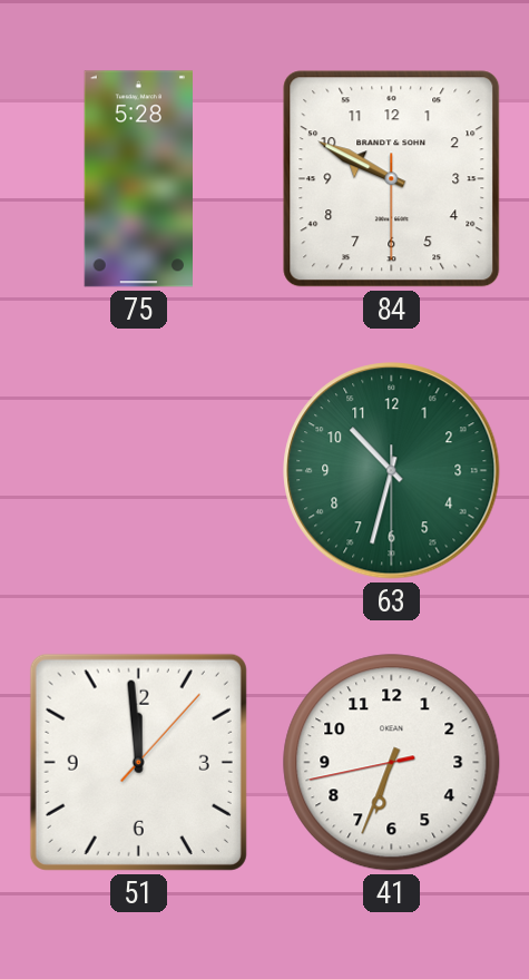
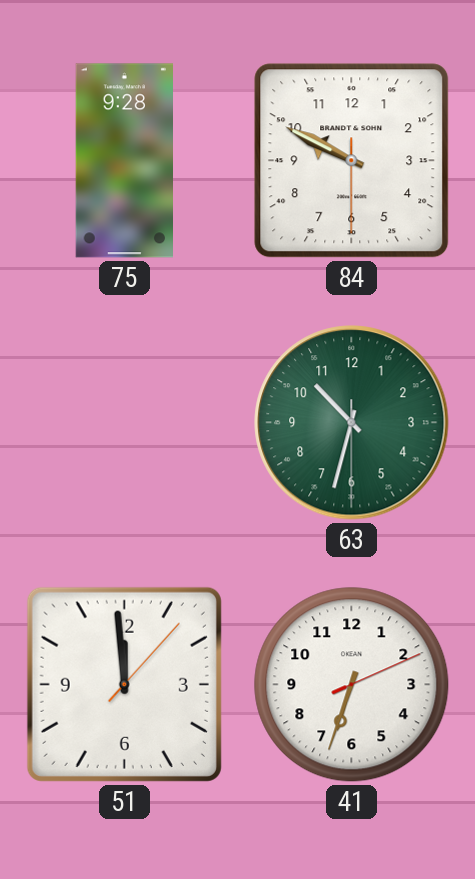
75: 5:28 -> 9:28 (124, 161)
41: 6:33:43 -> 6:33:11 (352, 685)
